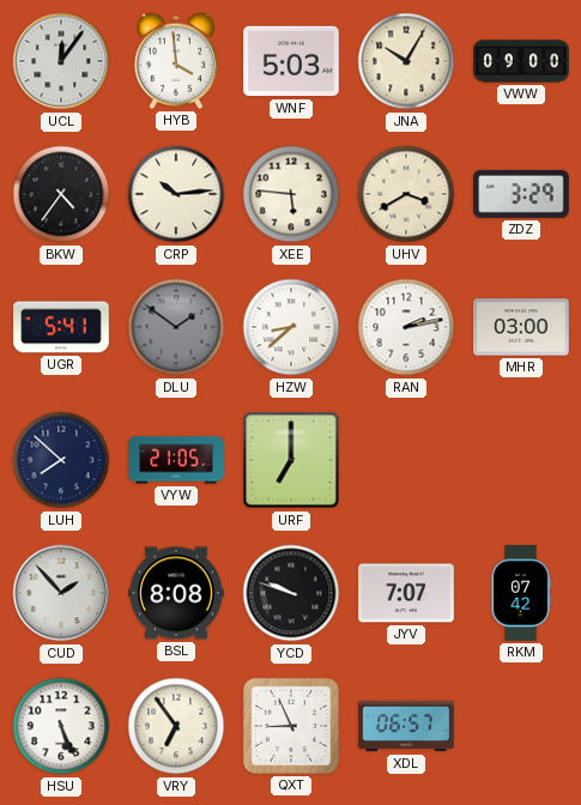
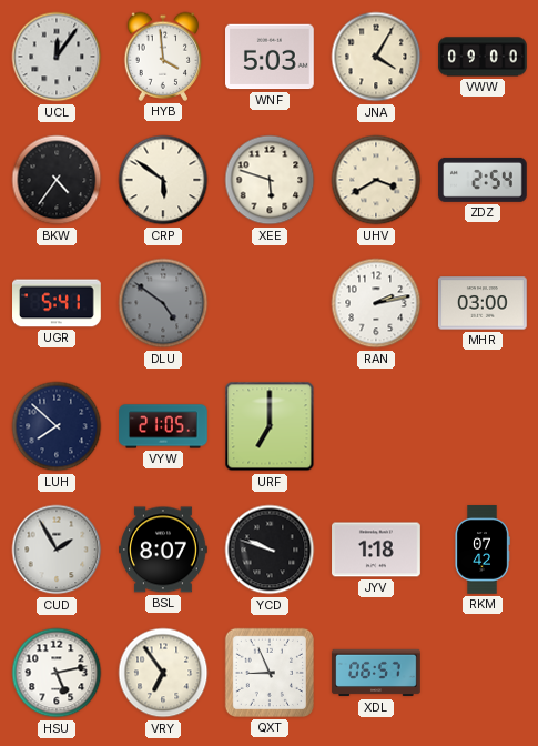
JNA: 10:05 -> 4:05 (376, 57)
CRP: 10:14 -> 5:51 (163, 180)
XEE: 5:46 -> 5:48 (270, 180)
ZDZ: 3:29 -> 2:54 (484, 180)
DLU: 1:51 -> 4:51 (163, 303)
HZW: 8:38 -> none (291, 327)
CUD: 1:53 -> 1:55 (57, 550)
BSL: 8:08 -> 8:07 (163, 550)
JYV: 7:07 -> 1:18 (376, 550)
HSU: 5:26 -> 5:13 (57, 673)
